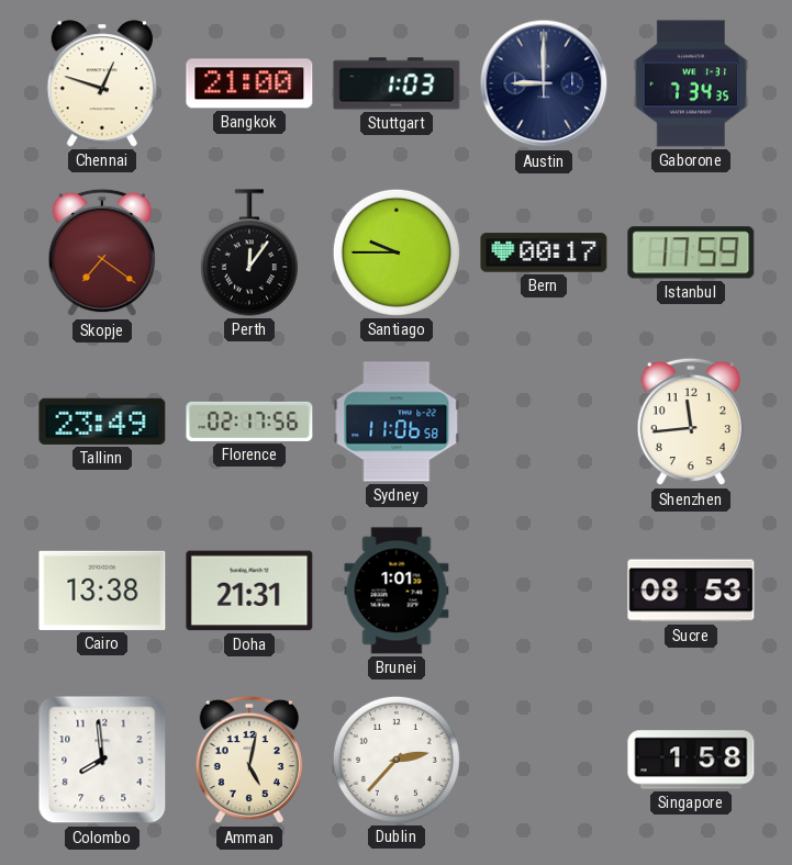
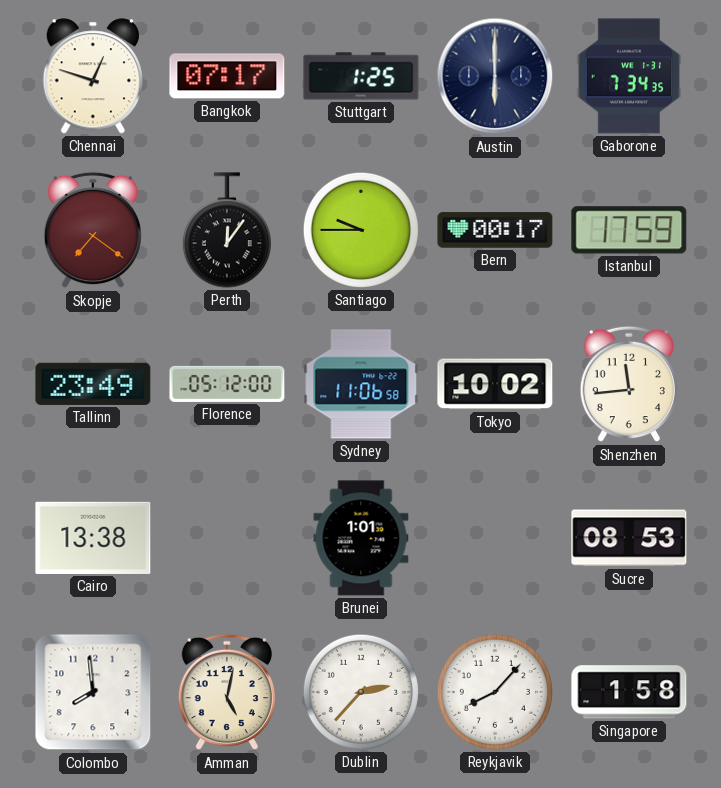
Bangkok: 21:00 -> 07:17 (227, 76)
Stuttgart: 1:03 -> 1:25 (361, 76)
Austin: 9:00 -> 6:00 (495, 76)
Florence: 02:17 -> 05:12 (227, 384)
Tokyo: none -> 10:02 (495, 384)
Doha: 21:31 -> none (249, 591)
Reykjavik: none -> 8:07 (495, 692)
